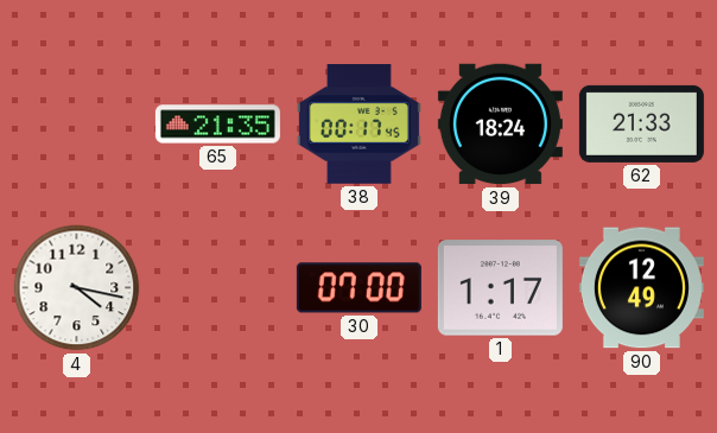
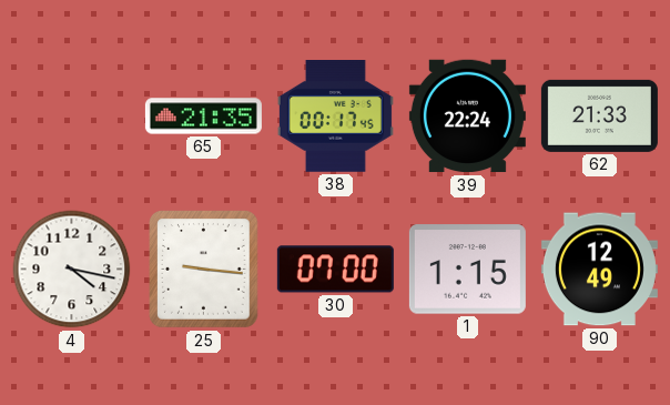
39: 18:24 -> 22:24 (467, 117)
25: none -> 9:16 (204, 270)
1: 1:17 -> 1:15 (467, 270)
